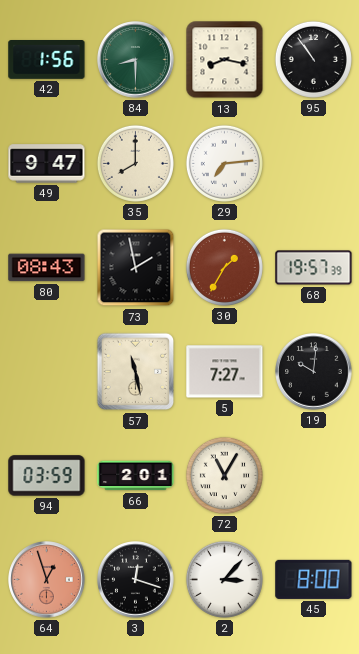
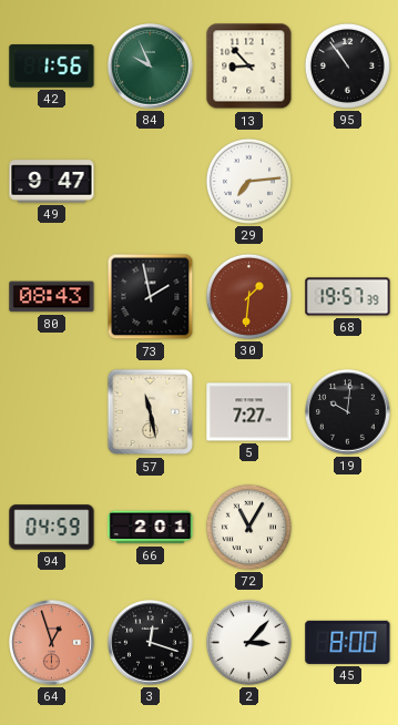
84: 8:30 -> 9:56 (151, 67)
13: 8:17 -> 8:53 (249, 67)
35: 8:00 -> none (135, 163)
30: 1:35 -> 1:31 (248, 296)
94: 03:59 -> 04:59 (52, 528)
